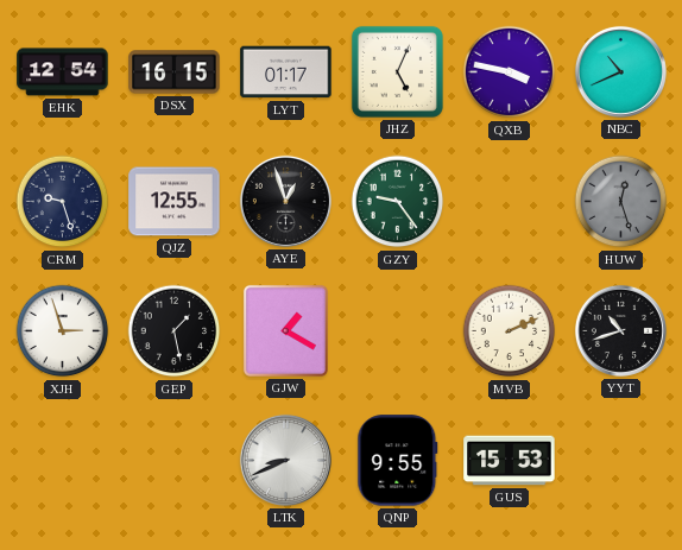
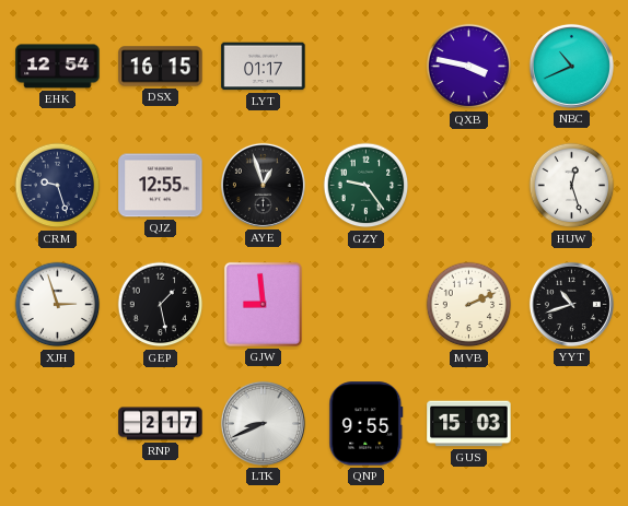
JHZ: 5:04 -> none (397, 71)
HUW dial: grey -> white (572, 186)
GJW: 1:20 -> 8:59 (263, 304)
RNP: none -> 2:17 (161, 424)
GUS: 15:53 -> 15:03 (469, 424)
